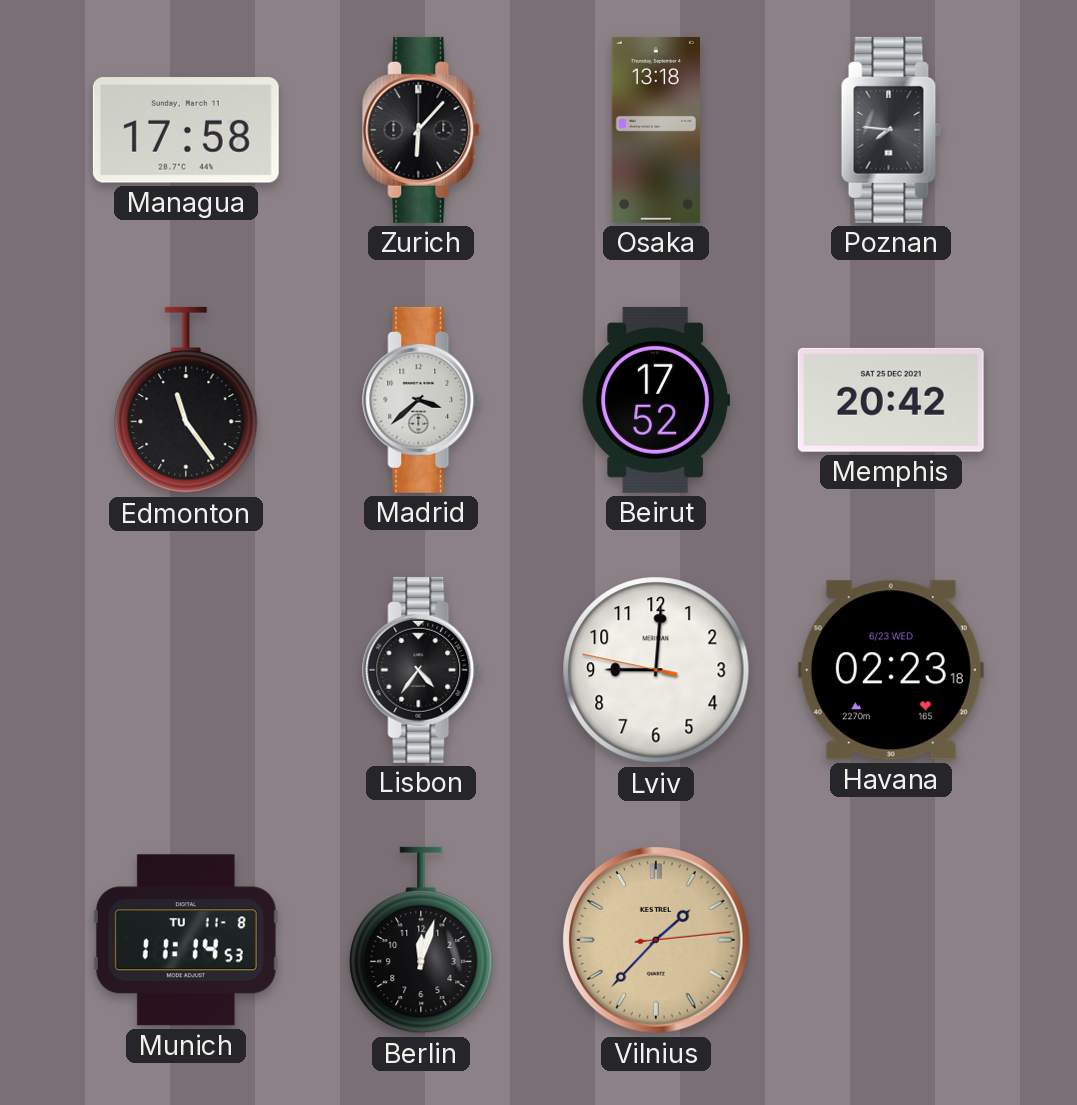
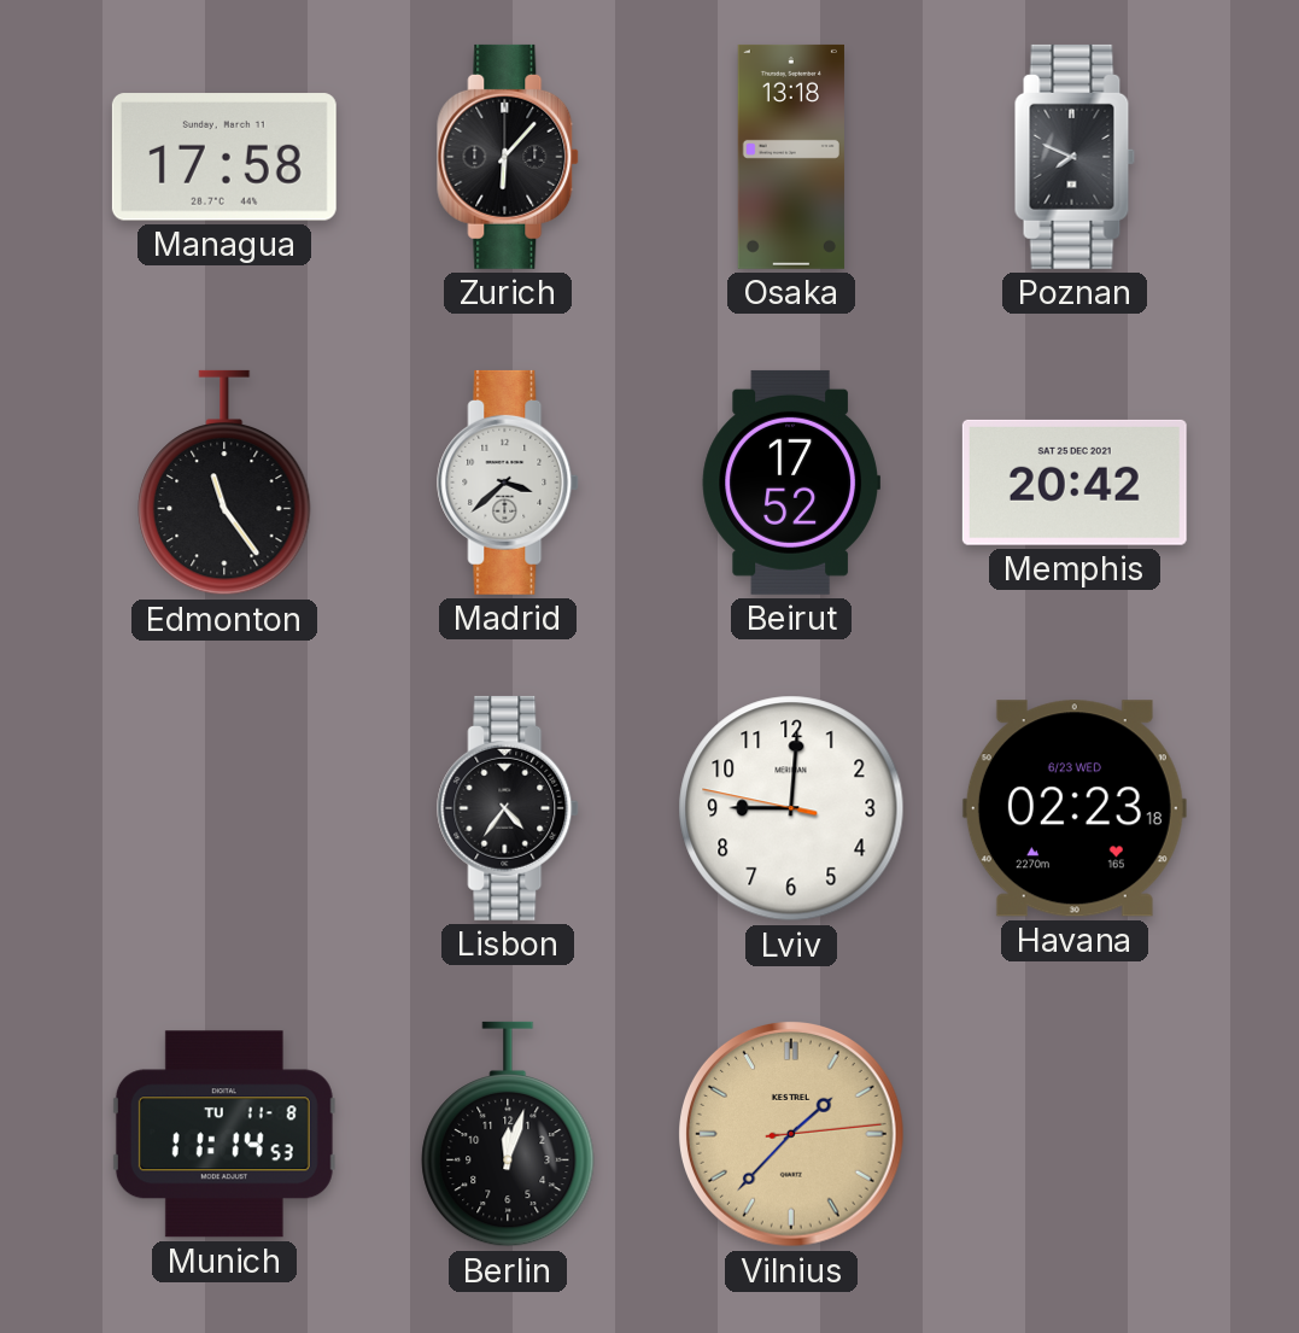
Poznan: 7:46 -> 7:49 (1075, 157)
